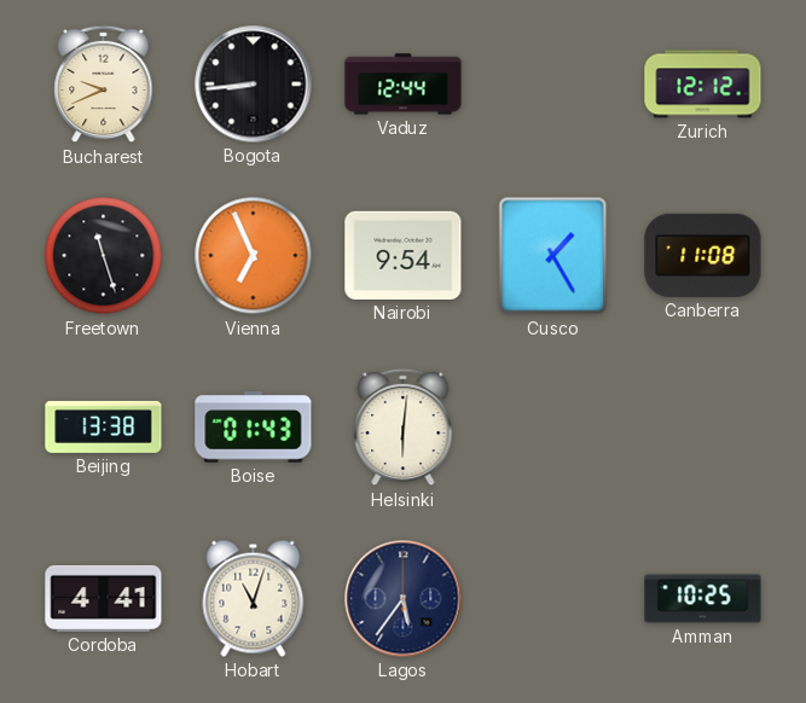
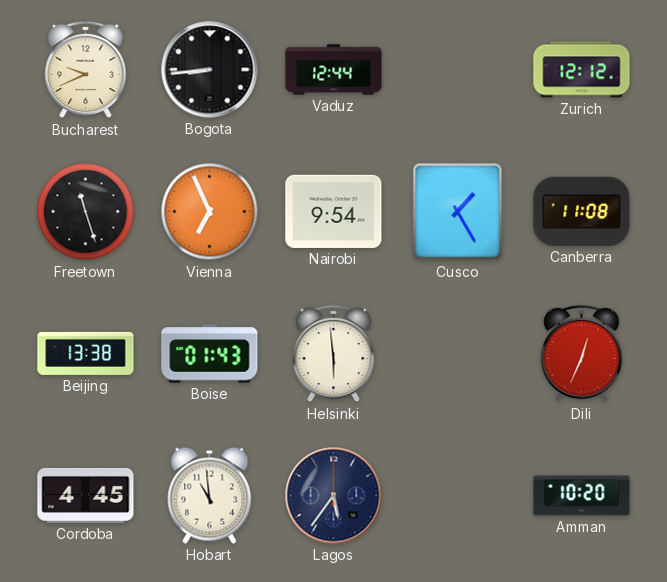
Helsinki: 6:01 -> 5:59 (334, 354)
Dili: none -> 12:34 (582, 354)
Cordoba: 4:41 -> 4:45 (86, 495)
Hobart: 11:03 -> 10:59 (210, 495)
Amman: 10:25 -> 10:20 (582, 496)
